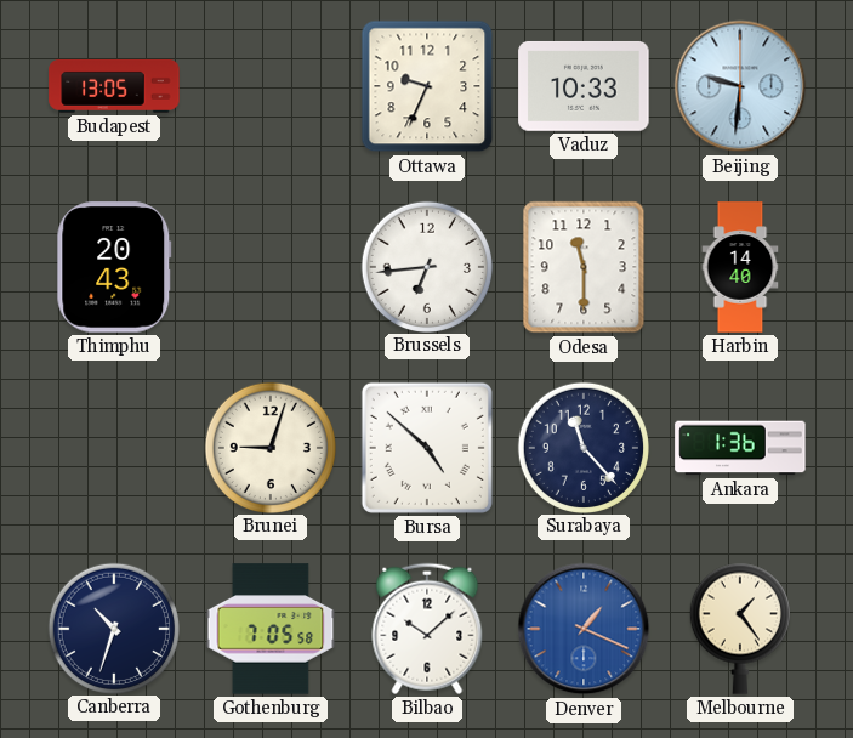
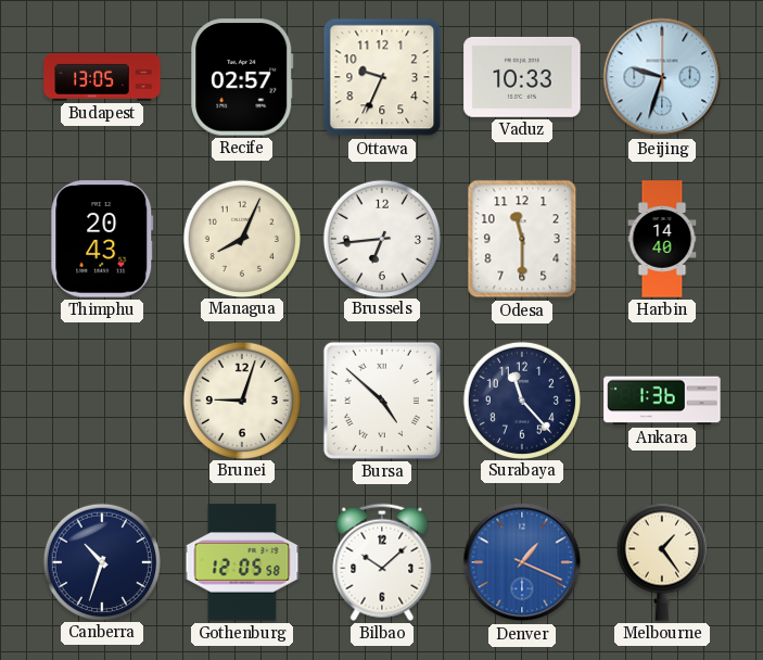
Recife: none -> 02:57 (242, 77)
Beijing: 9:31 -> 9:33 (662, 77)
Managua: none -> 8:04 (241, 238)
Gothenburg: 7:05 -> 12:05 (242, 562)
